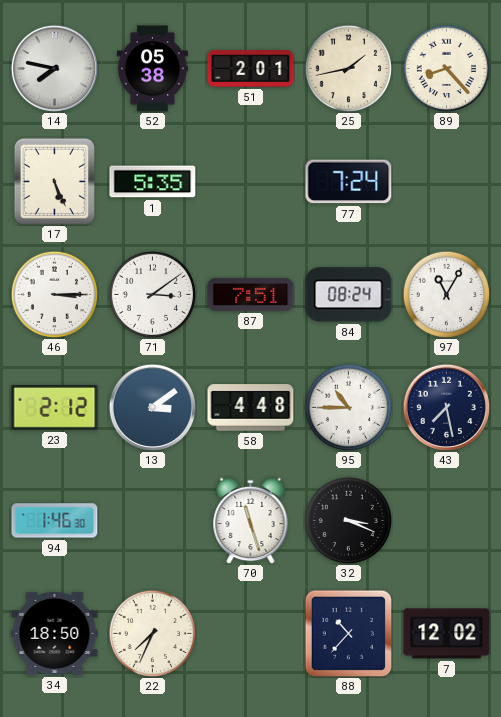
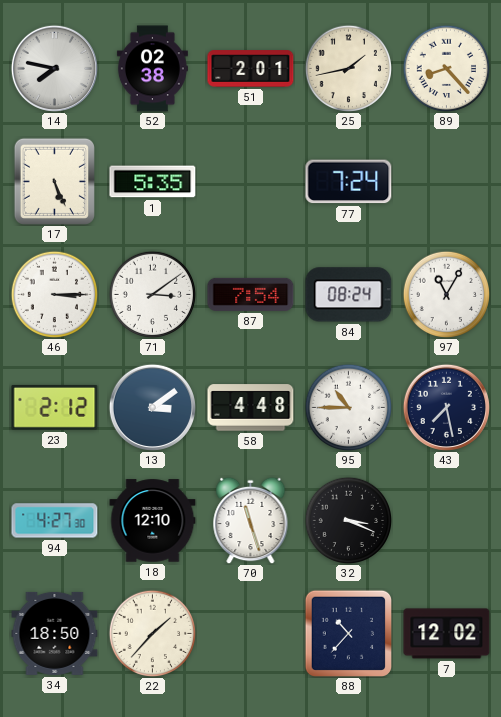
52: 05:38 -> 02:38 (152, 69)
87: 7:51 -> 7:54 (251, 294)
94: 1:46 -> 4:27 (55, 521)
18: none -> 12:10 (153, 521)
22: 7:34 -> 1:37 (152, 633)
